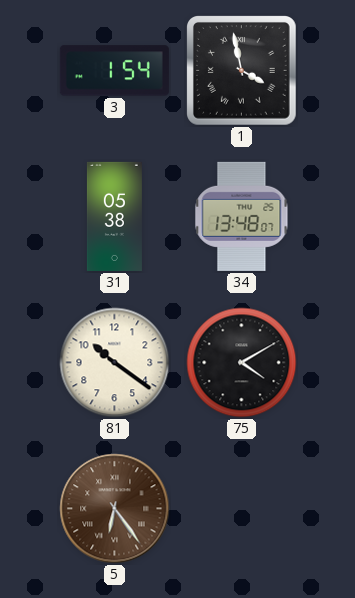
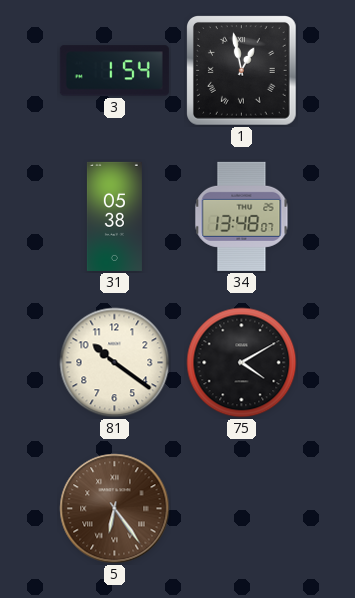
1: 3:58 -> 12:58 (242, 71)
